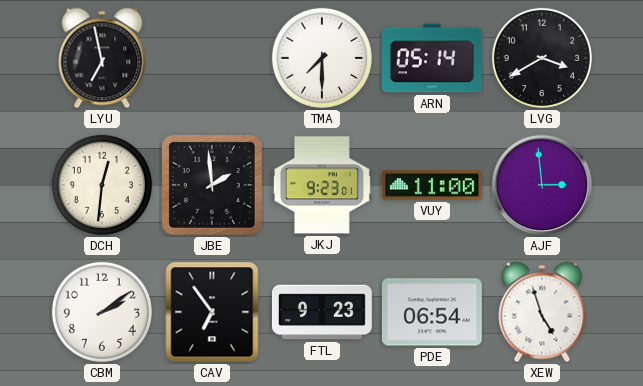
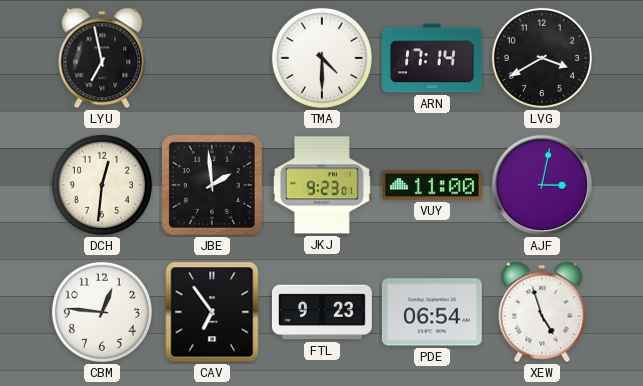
TMA: 7:30 -> 4:30 (322, 58)
ARN: 05:14 -> 17:14 (432, 58)
AJF: 2:59 -> 3:02 (542, 185)
CBM: 2:09 -> 12:46 (102, 312)
